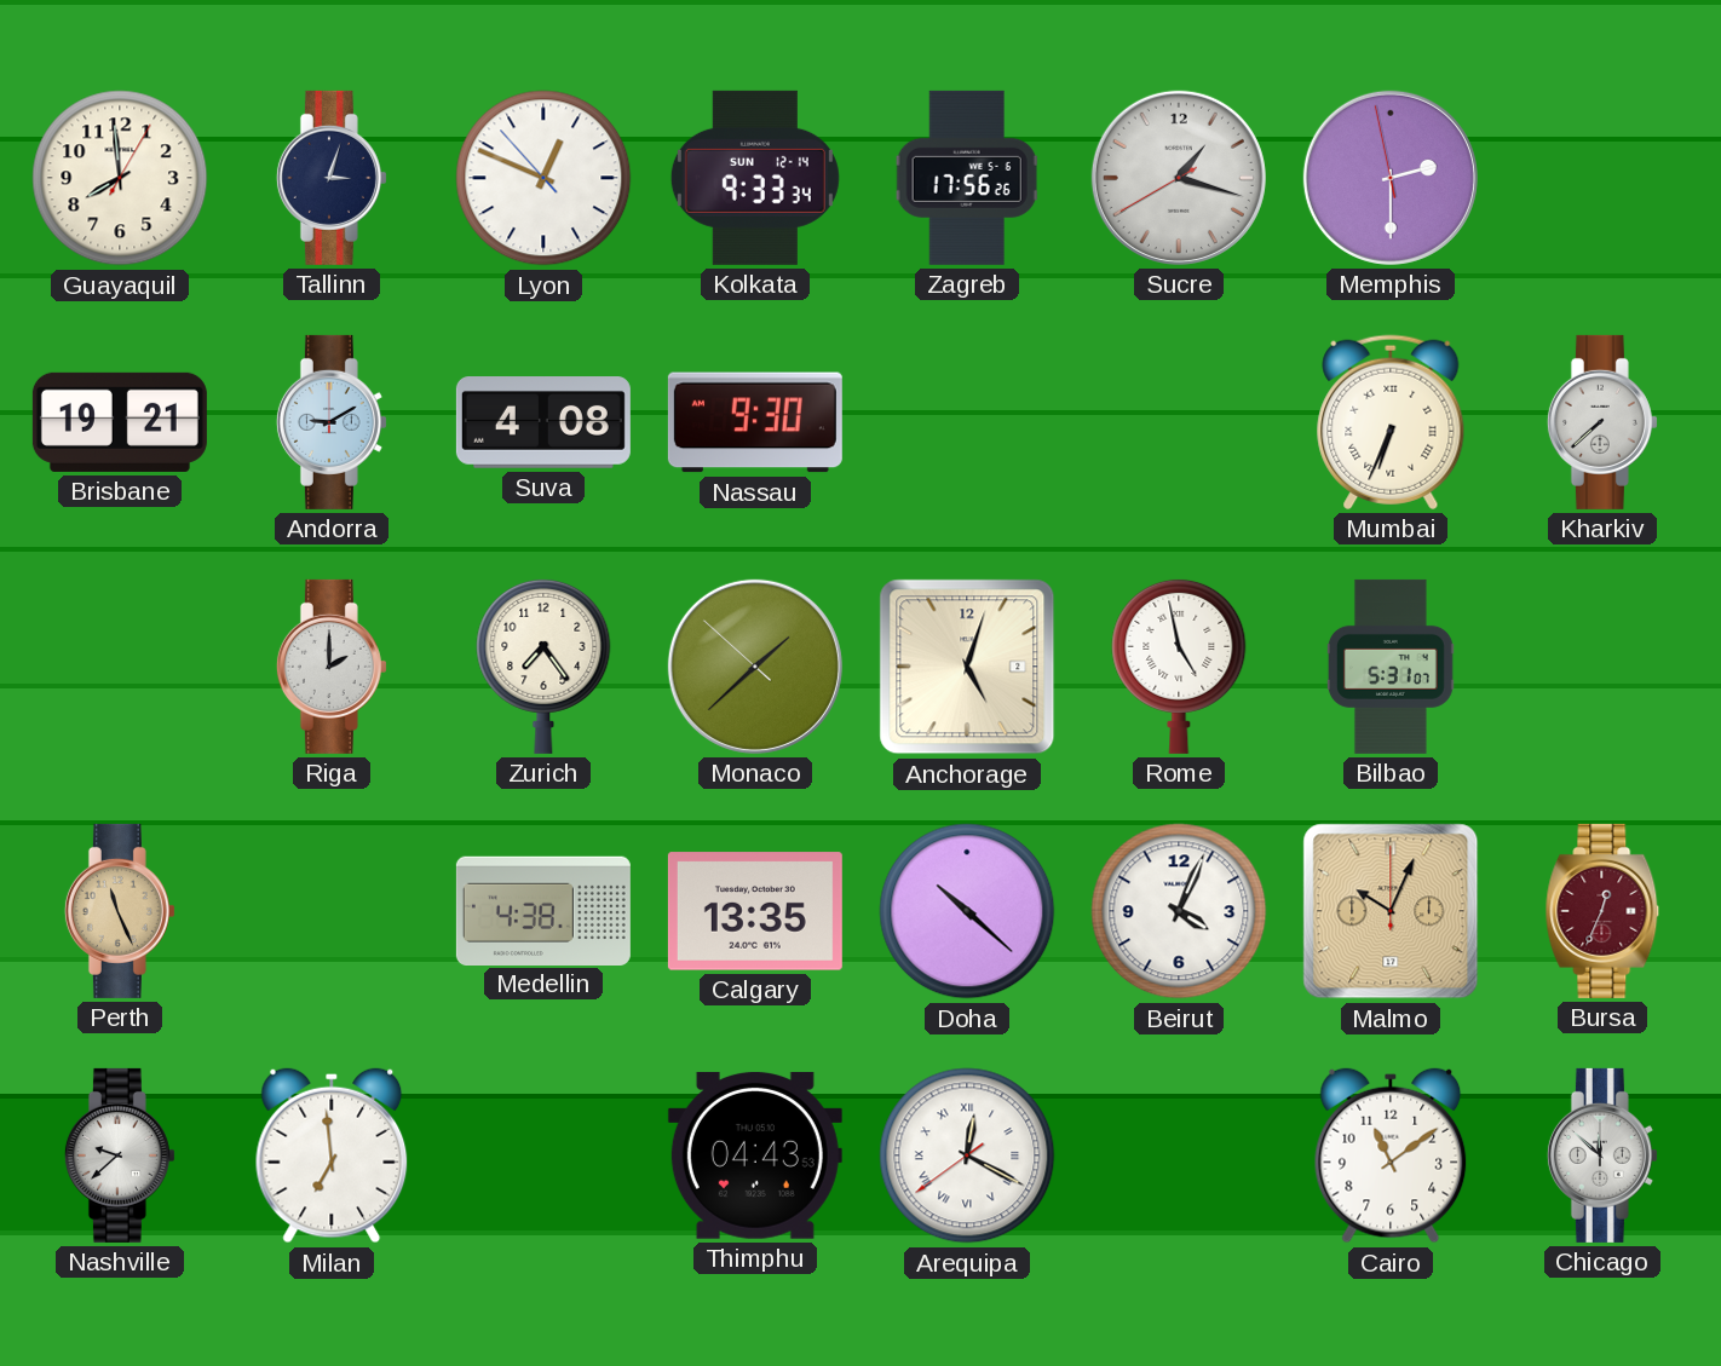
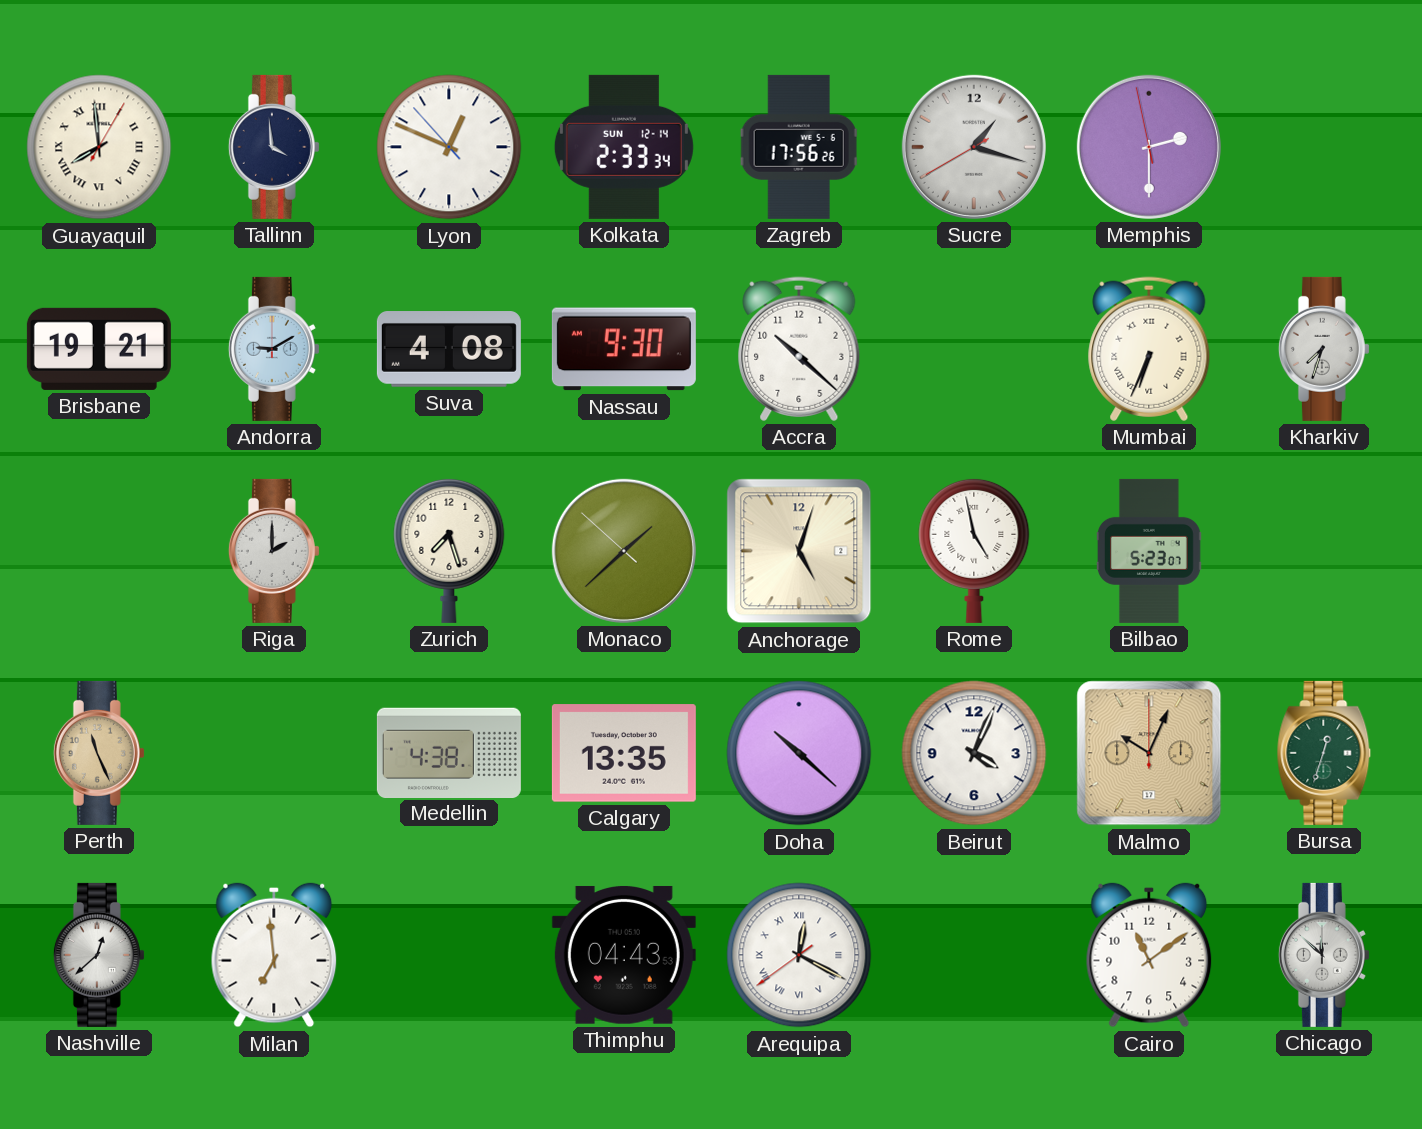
Guayaquil numerals: Arabic -> Roman (99, 147)
Tallinn: 3:03 -> 3:59 (274, 147)
Kolkata: 9:33 -> 2:33 (624, 147)
Accra: none -> 10:22 (799, 349)
Kharkiv: 7:38 -> 7:33 (1324, 349)
Zurich: 7:24 -> 7:27 (449, 550)
Bilbao: 5:31 -> 5:23 (1150, 551)
Bursa: 12:34 -> 12:33 (1324, 753)
Bursa dial: burgundy -> green (1324, 753)
Nashville: 9:38 -> 12:38 (99, 955)
